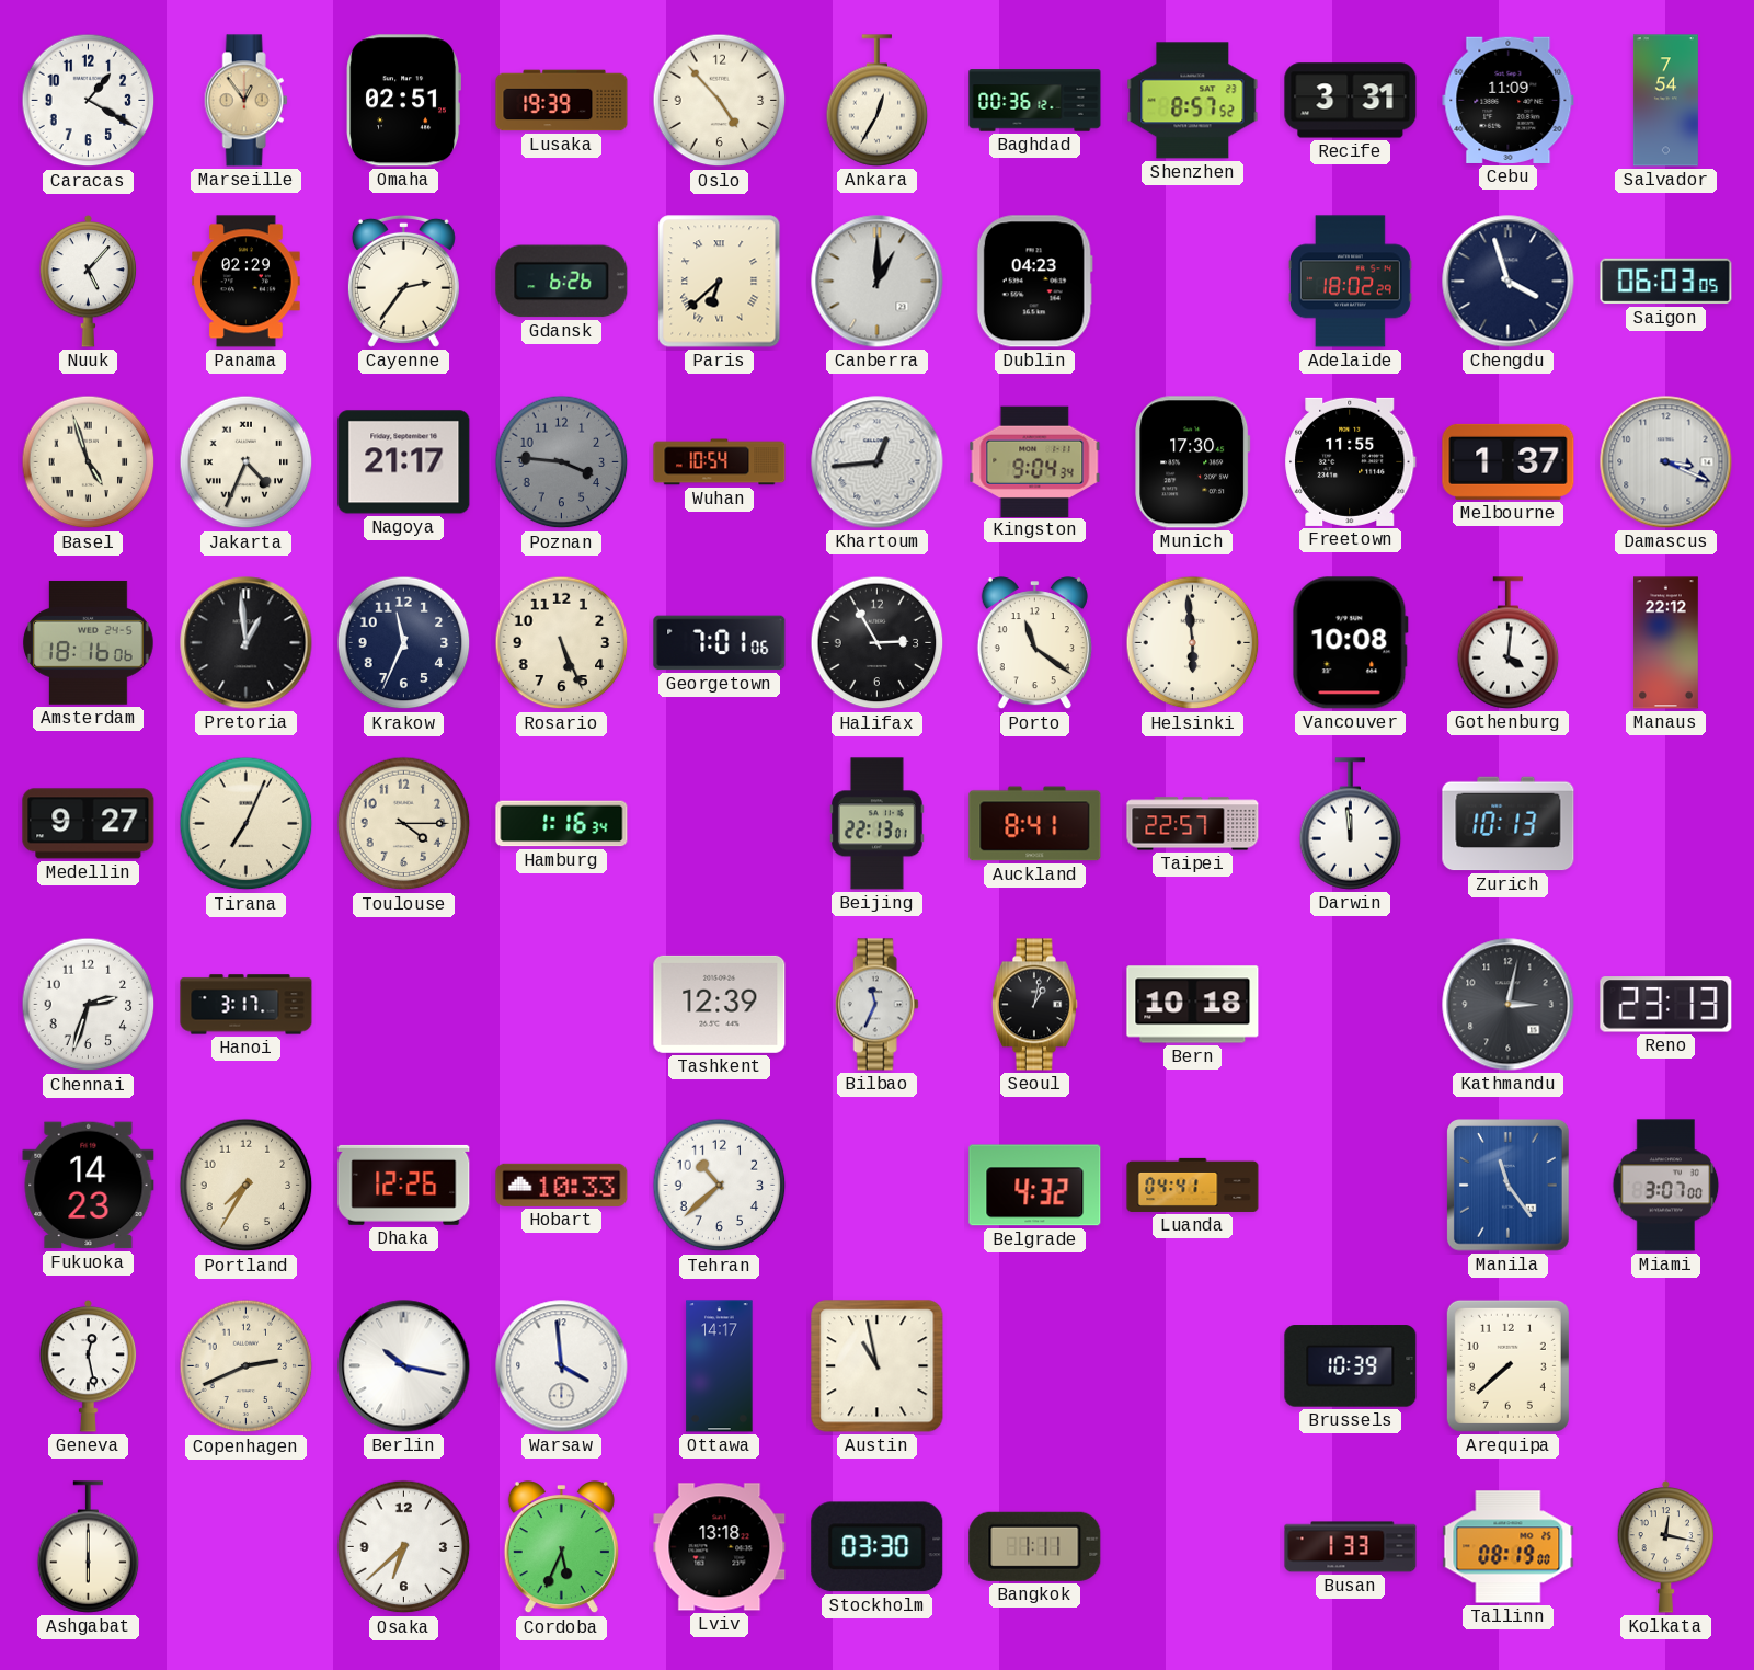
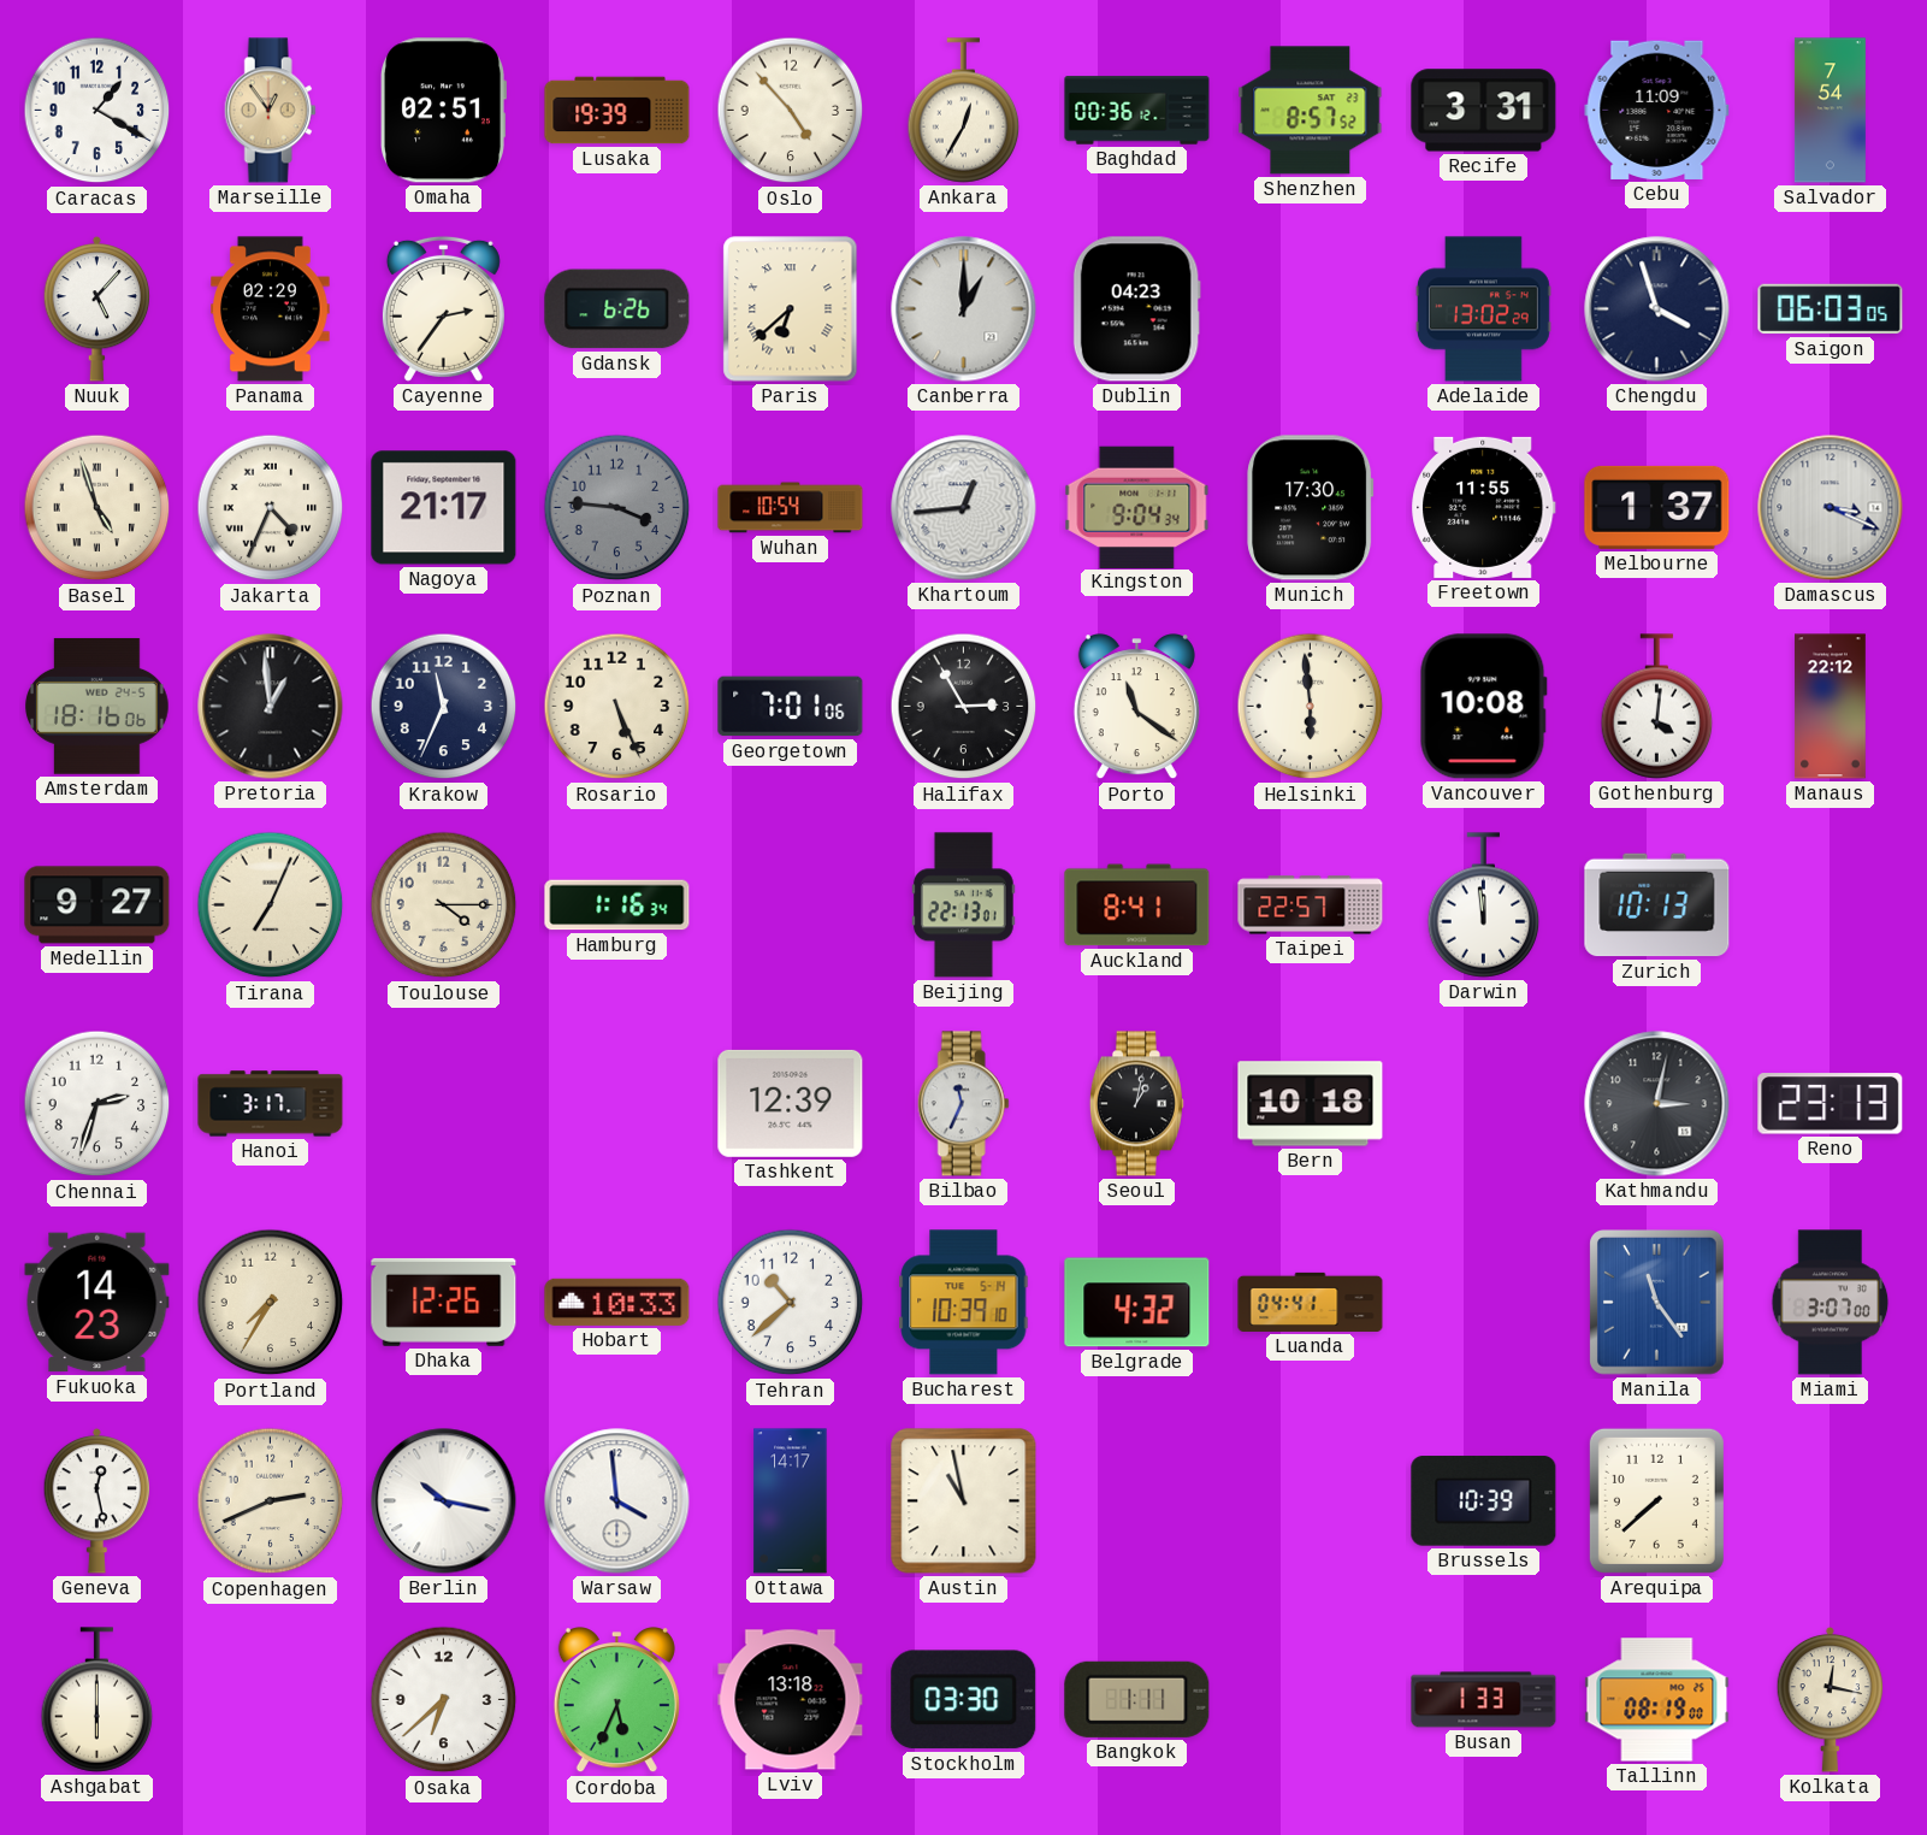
Adelaide: 18:02 -> 13:02 (1483, 309)
Bucharest: none -> 10:39 (964, 1303)
